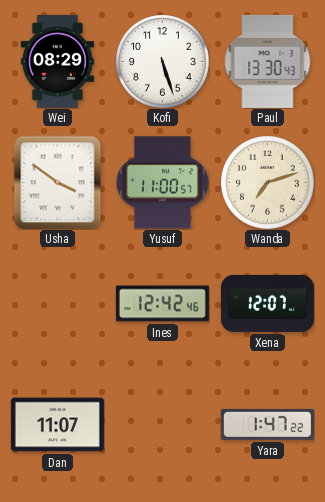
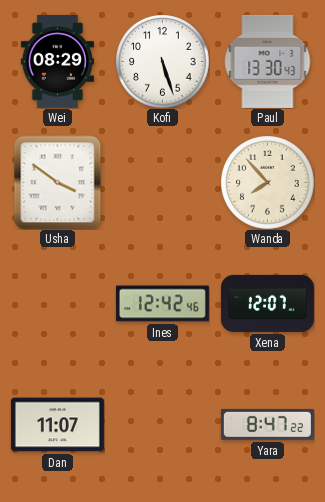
Yusuf: 11:00 -> none (162, 183)
Wanda: 7:12 -> 7:53 (267, 182)
Yara: 1:47 -> 8:47 (267, 424)
